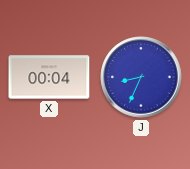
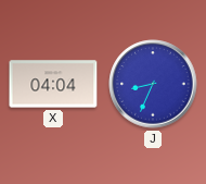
X: 00:04 -> 04:04 (53, 84)
